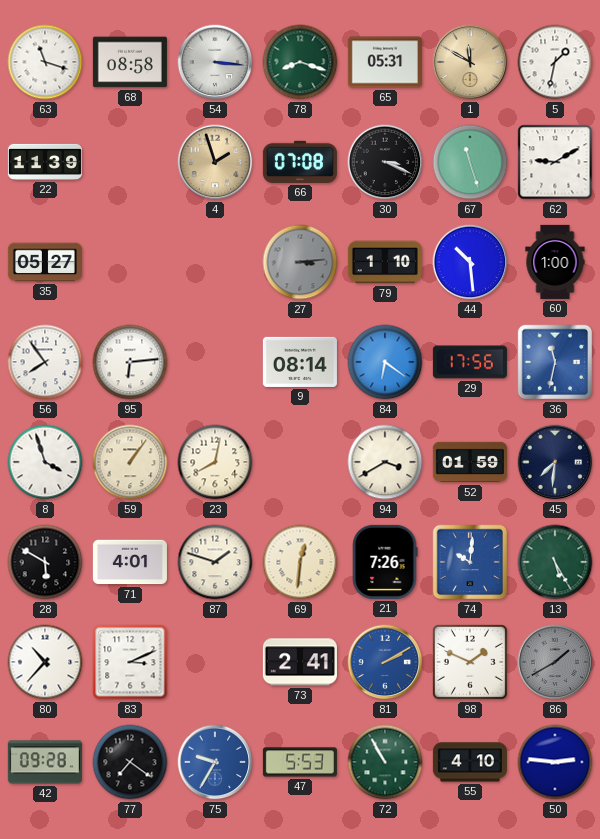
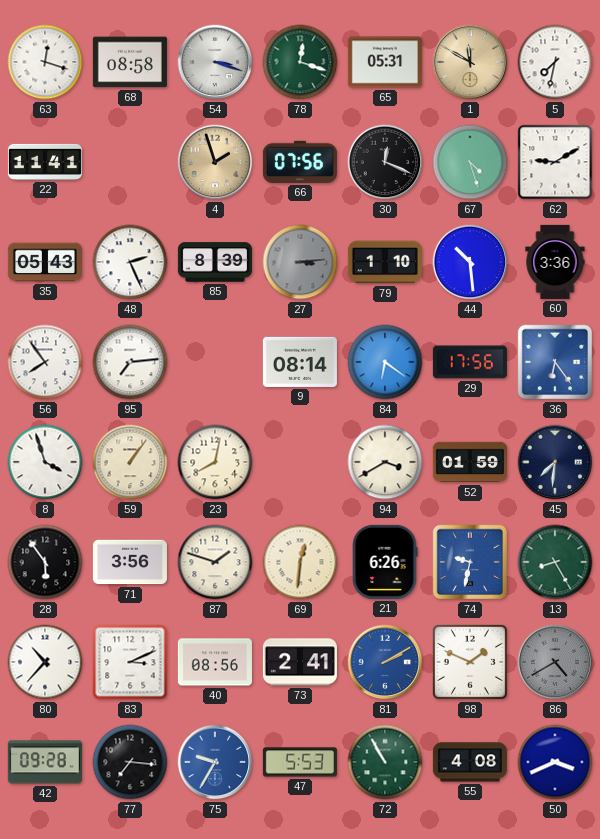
63: 11:18 -> 12:18 (45, 62)
54: 3:16 -> 3:18 (215, 62)
78: 8:18 -> 12:18 (300, 62)
5: 1:32 -> 7:32 (555, 62)
22: 11:39 -> 11:41 (45, 162)
66: 07:08 -> 07:56 (300, 162)
30: 3:19 -> 12:19 (385, 162)
67: 11:27 -> 4:27 (470, 162)
35: 05:27 -> 05:43 (45, 262)
48: none -> 2:26 (130, 262)
85: none -> 8:39 (215, 262)
60: 1:00 -> 3:36 (555, 262)
95: 6:14 -> 7:14 (130, 362)
36: 11:32 -> 6:24 (555, 362)
28: 5:50 -> 5:54 (45, 562)
71: 4:01 -> 3:56 (130, 562)
21: 7:26 -> 6:26 (385, 562)
74: 10:01 -> 9:32 (470, 562)
13: 5:25 -> 8:25 (555, 562)
40: none -> 08:56 (215, 662)
86: 1:40 -> 4:40 (555, 662)
77: 7:21 -> 7:16 (130, 762)
55: 4:10 -> 4:08 (470, 762)
50: 2:46 -> 3:41 (555, 762)
